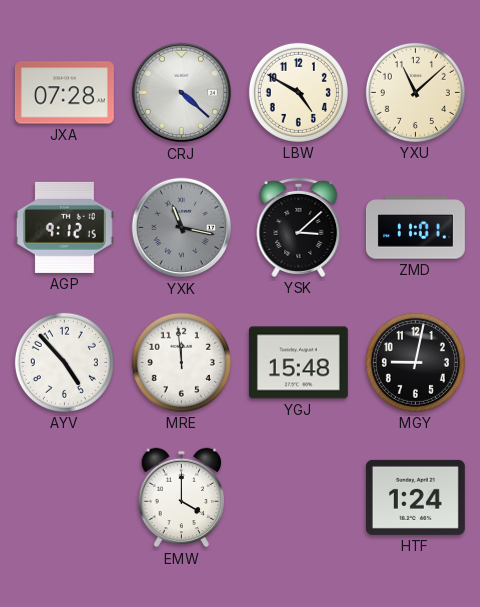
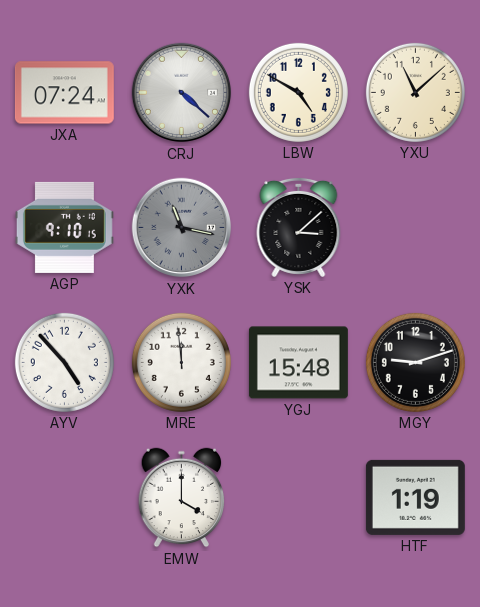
JXA: 07:28 -> 07:24 (64, 93)
AGP: 9:12 -> 9:10 (64, 227)
ZMD: 11:01 -> none (415, 228)
MGY: 9:02 -> 9:12 (415, 362)
HTF: 1:24 -> 1:19 (415, 497)
